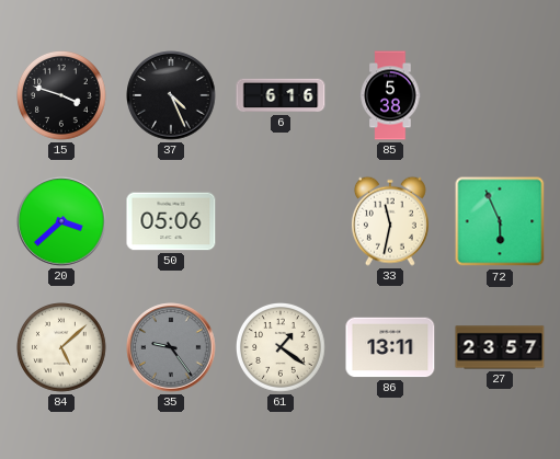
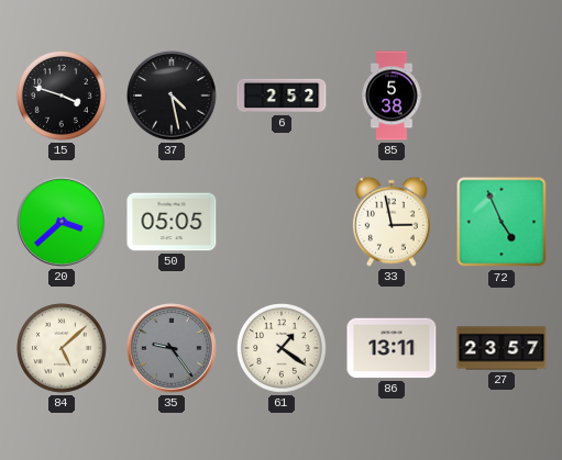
37: 4:26 -> 4:28 (172, 96)
6: 6:16 -> 2:52 (282, 96)
50: 05:06 -> 05:05 (172, 222)
33: 11:32 -> 2:58 (392, 222)
72: 5:56 -> 4:56 (502, 222)
